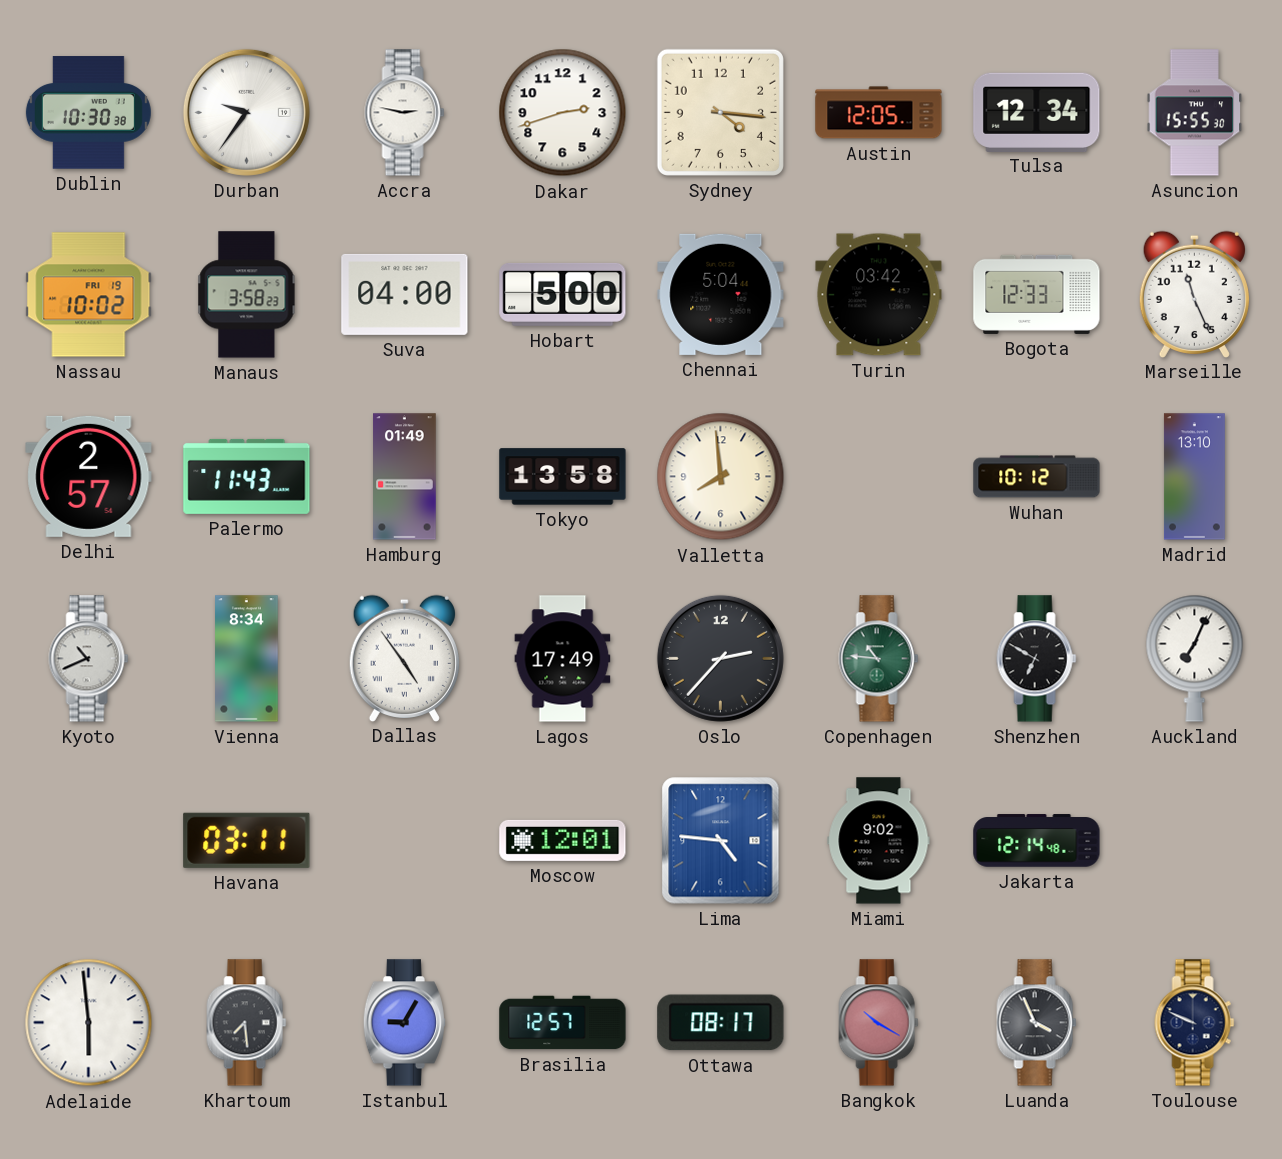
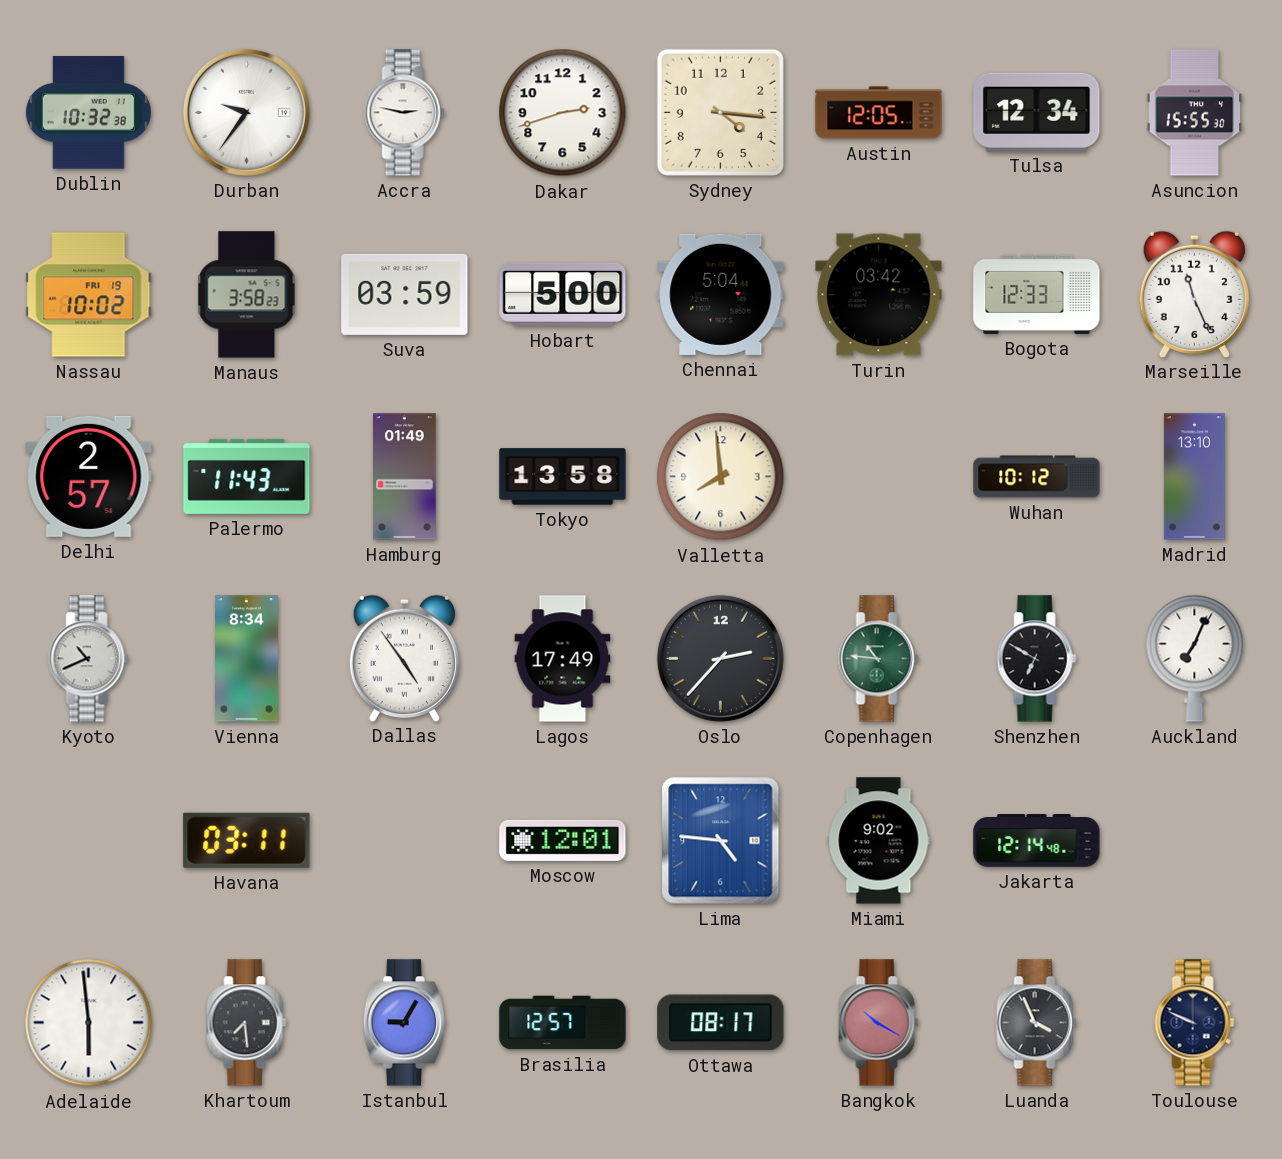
Dublin: 10:30 -> 10:32 (88, 113)
Suva: 04:00 -> 03:59 (405, 294)
